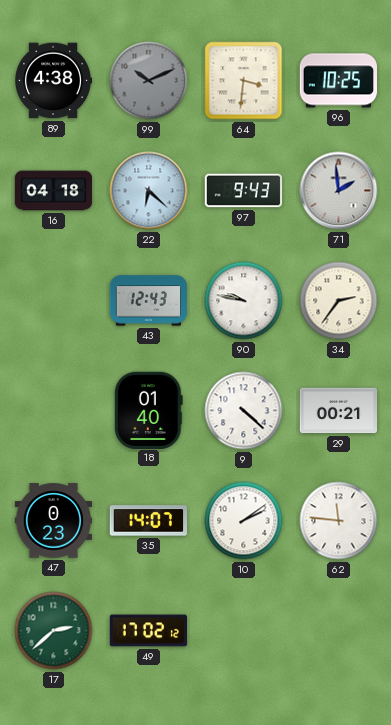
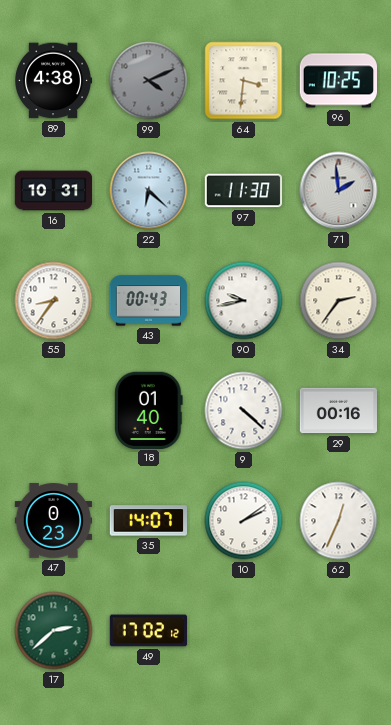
99: 10:11 -> 4:11 (149, 81)
16: 04:18 -> 10:31 (54, 191)
97: 9:43 -> 11:30 (244, 191)
55: none -> 8:36 (54, 301)
43: 12:43 -> 00:43 (149, 301)
90: 9:47 -> 9:43 (244, 301)
29: 00:21 -> 00:16 (339, 411)
62: 11:46 -> 12:34 (339, 521)
